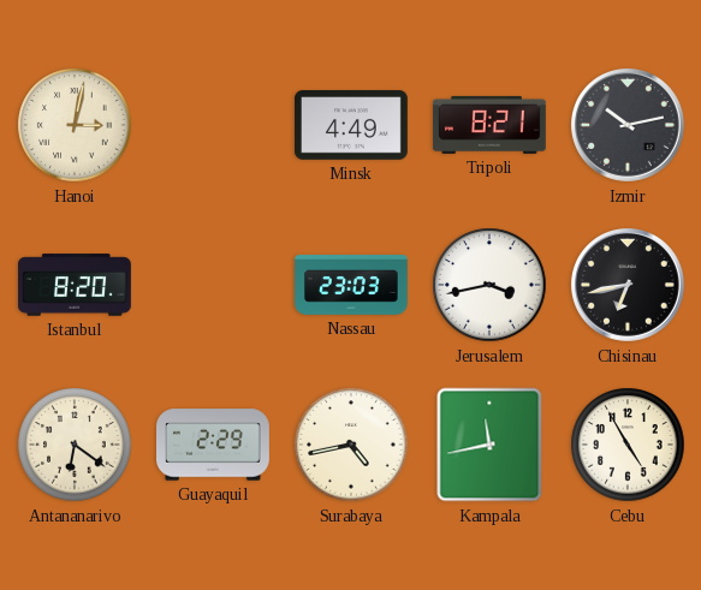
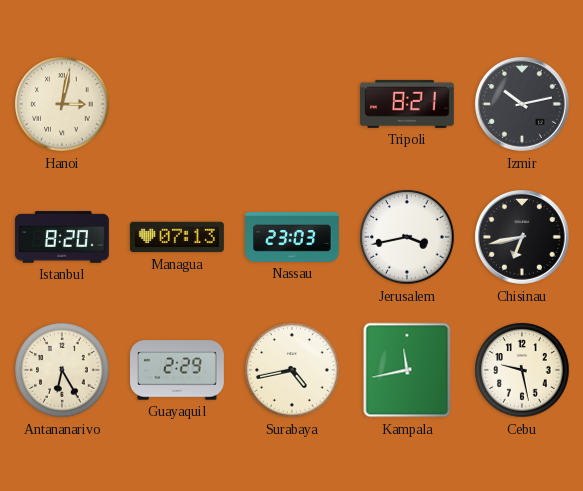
Minsk: 4:49 -> none (351, 125)
Managua: none -> 07:13 (177, 237)
Antananarivo: 6:21 -> 6:25 (62, 370)
Cebu: 4:55 -> 9:28 (522, 370)
